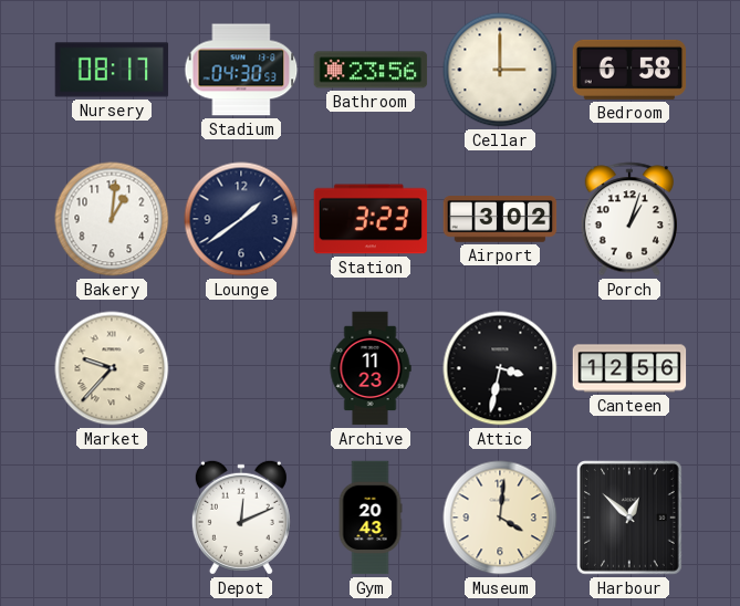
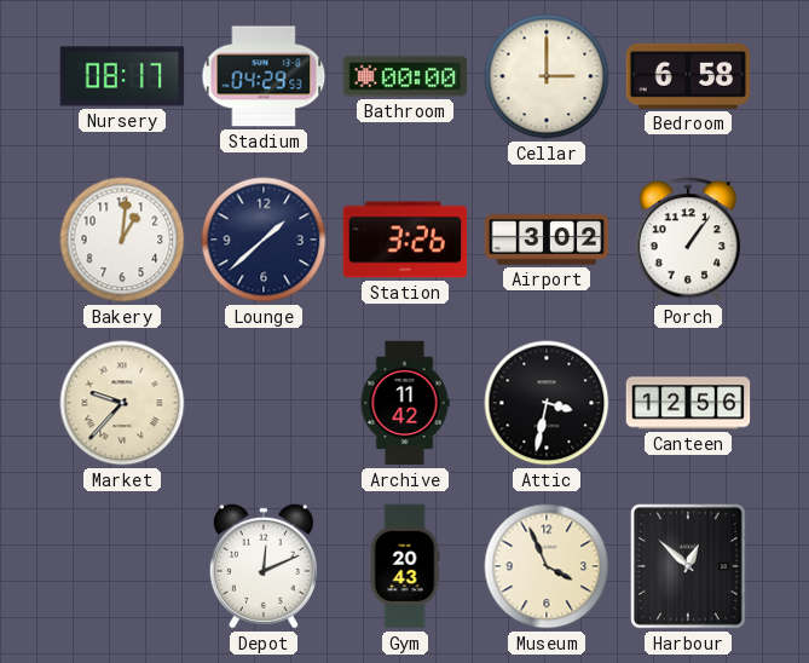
Stadium: 04:30 -> 04:29 (264, 76)
Bathroom: 23:56 -> 00:00 (405, 76)
Lounge: 1:39 -> 1:38 (264, 240)
Station: 3:23 -> 3:26 (405, 240)
Porch: 1:03 -> 1:06 (688, 240)
Archive: 11:23 -> 11:42 (405, 403)
Museum: 4:01 -> 3:56 (547, 566)
